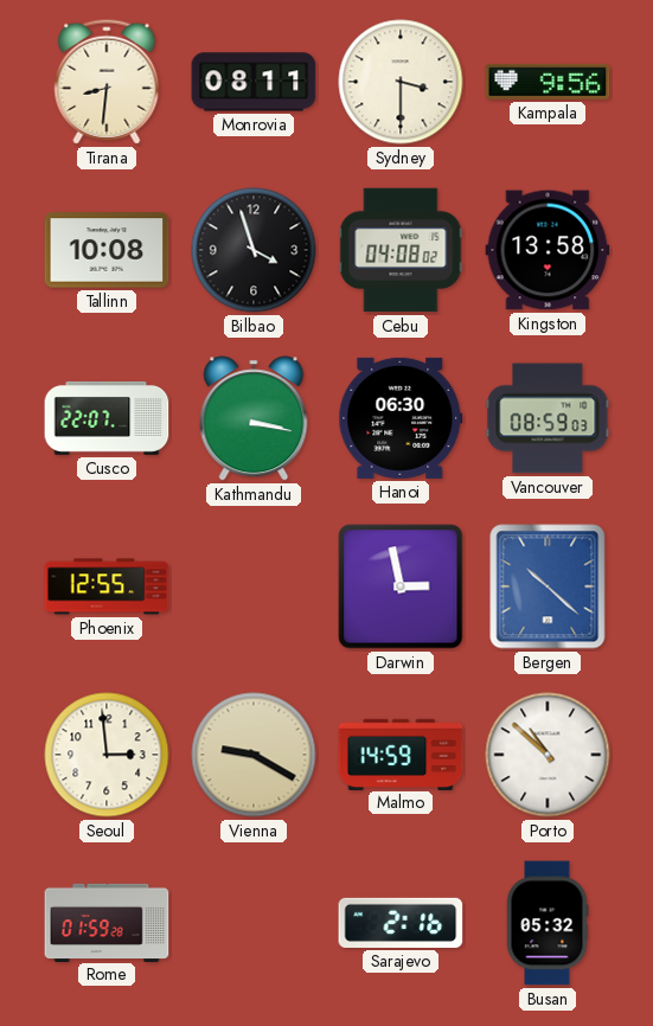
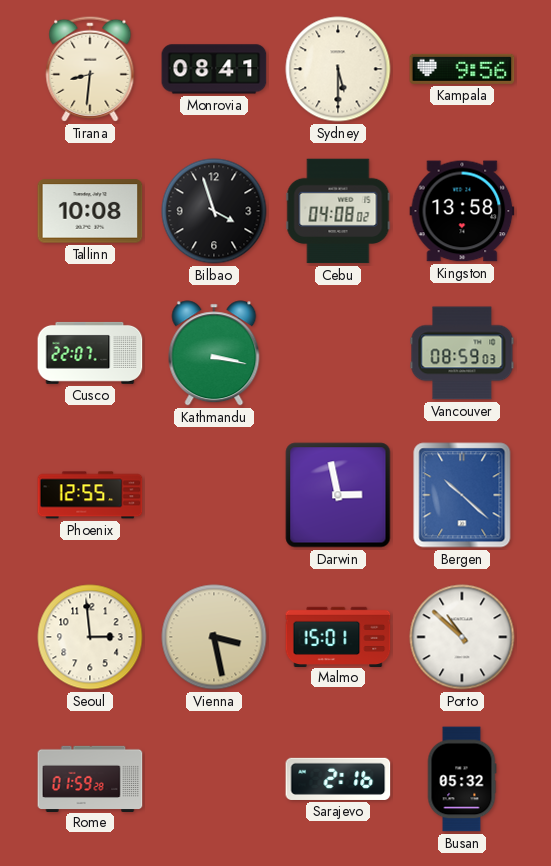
Monrovia: 08:11 -> 08:41 (214, 69)
Sydney: 3:30 -> 5:30 (338, 69)
Hanoi: 06:30 -> none (401, 418)
Vienna: 9:20 -> 3:28 (214, 637)
Malmo: 14:59 -> 15:01 (338, 636)
